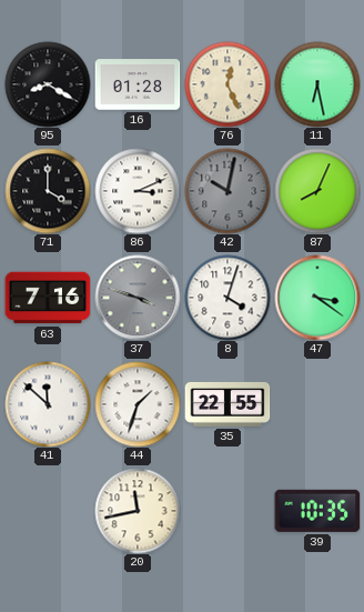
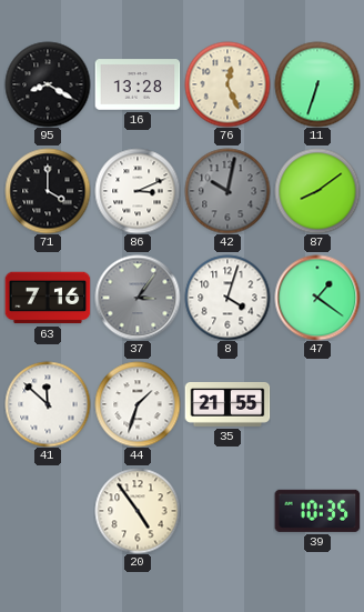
16: 01:28 -> 13:28 (138, 84)
11: 6:28 -> 6:33 (317, 84)
87: 8:04 -> 8:09 (317, 191)
37: 3:48 -> 3:06 (138, 298)
47: 3:21 -> 1:21 (317, 298)
35: 22:55 -> 21:55 (228, 404)
20: 11:43 -> 4:54 (138, 511)
